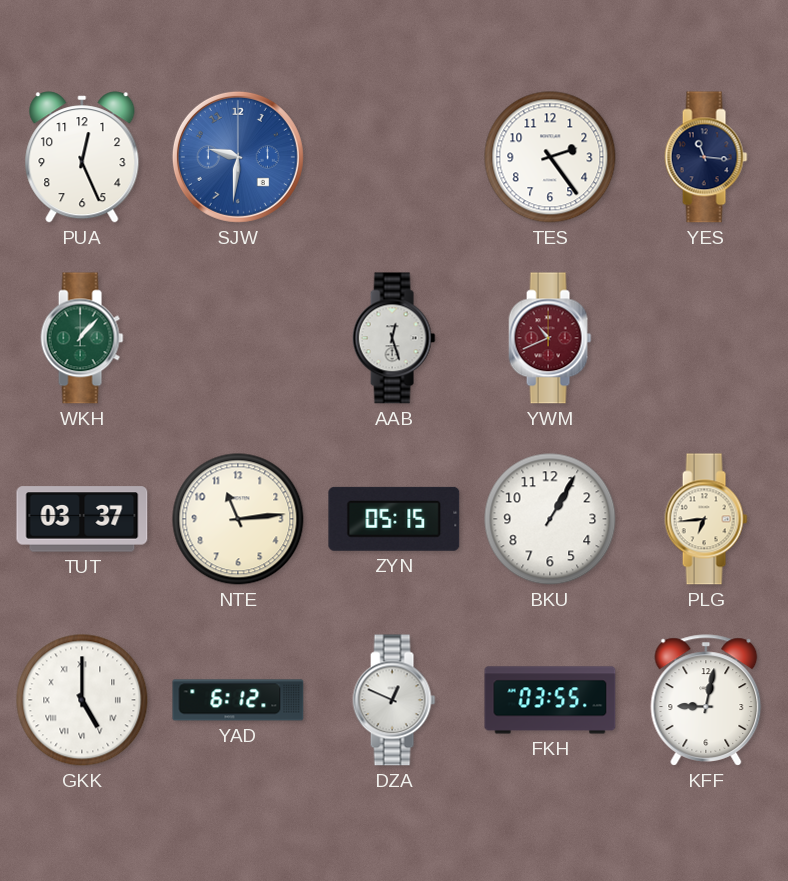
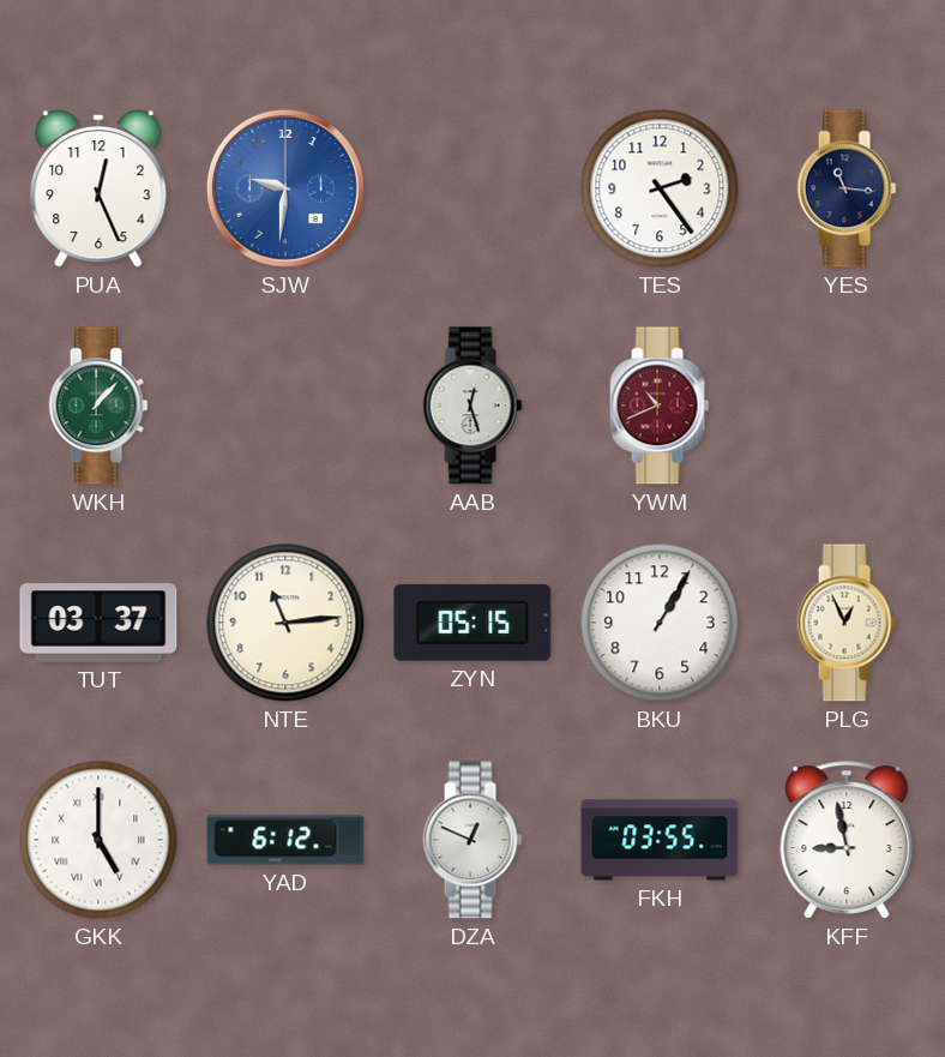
PLG: 6:44 -> 12:56 (847, 623)
KFF: 9:02 -> 8:58 (847, 840)
